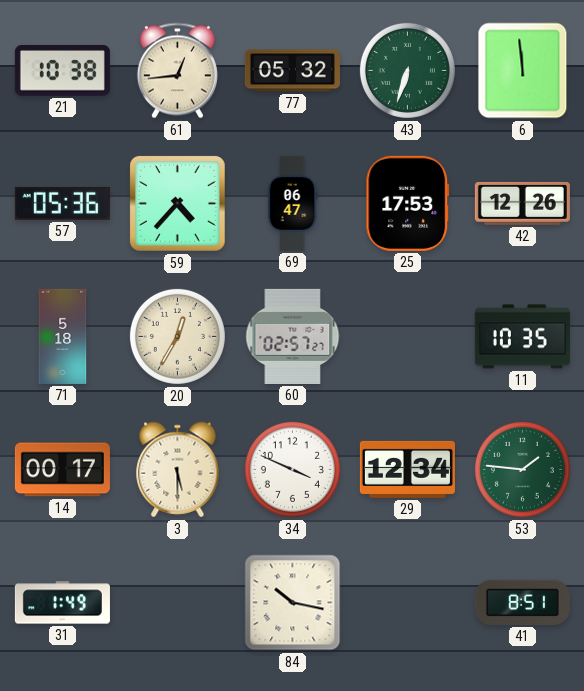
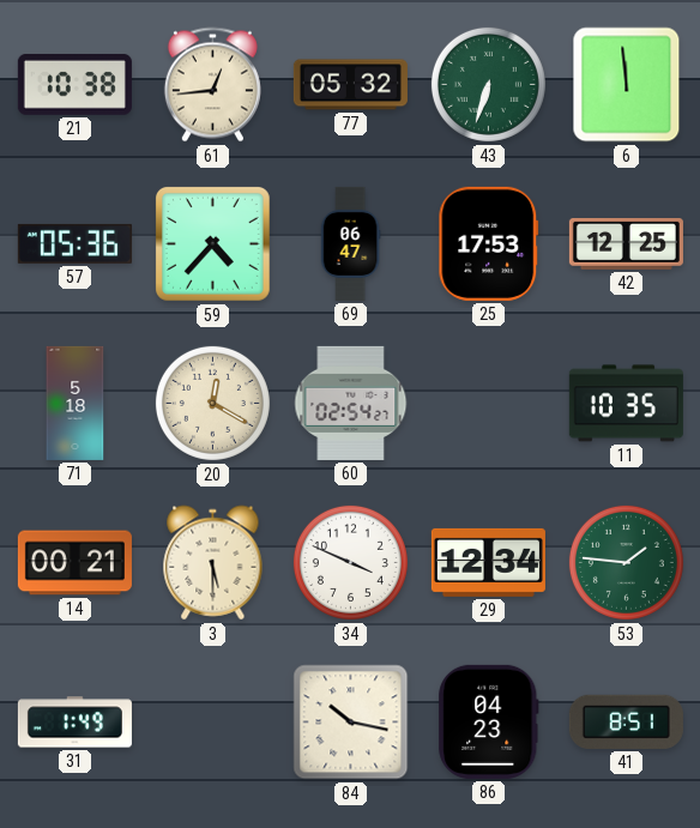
42: 12:26 -> 12:25 (626, 243)
20: 12:35 -> 12:20 (212, 403)
60: 02:57 -> 02:54 (351, 403)
14: 00:17 -> 00:21 (74, 563)
86: none -> 04:23 (489, 721)
